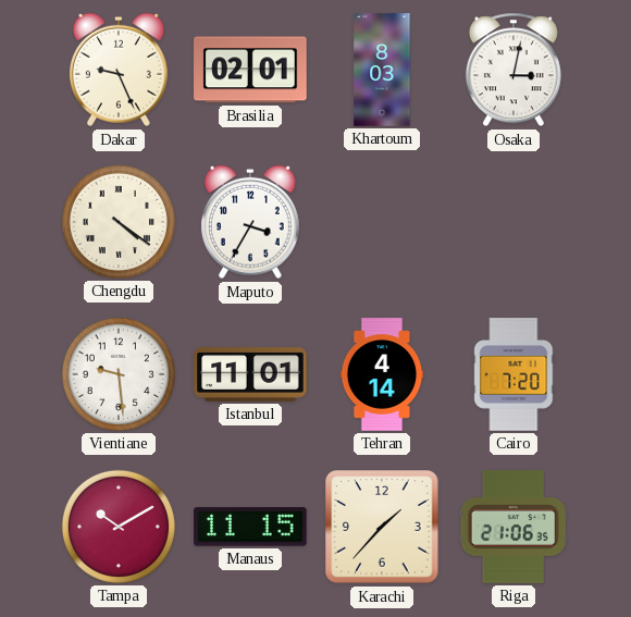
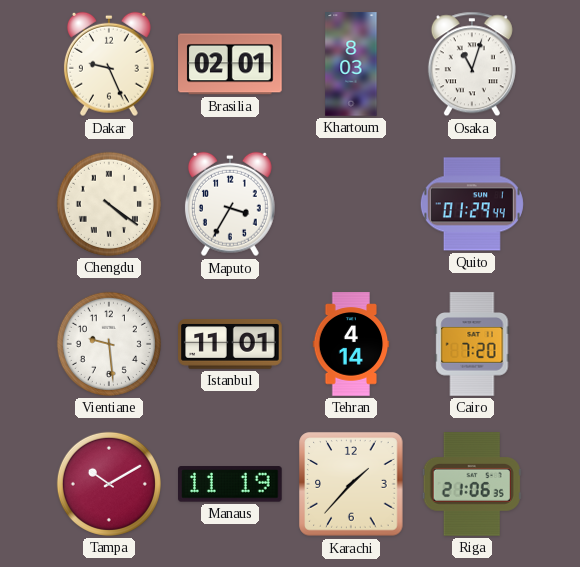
Osaka: 3:02 -> 11:03 (472, 64)
Quito: none -> 01:29 (472, 204)
Manaus: 11:15 -> 11:19 (231, 484)
